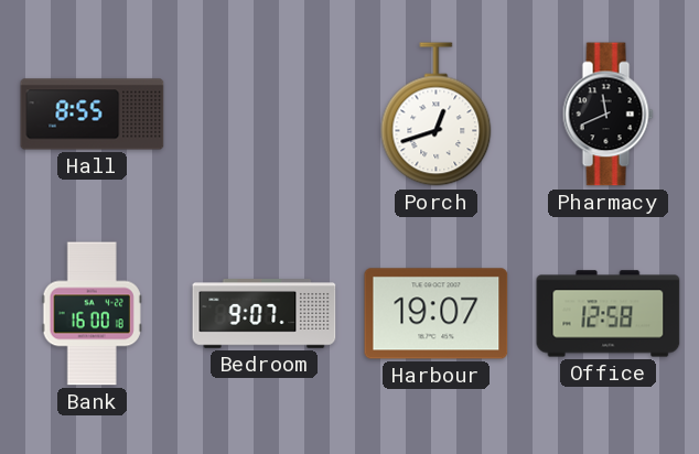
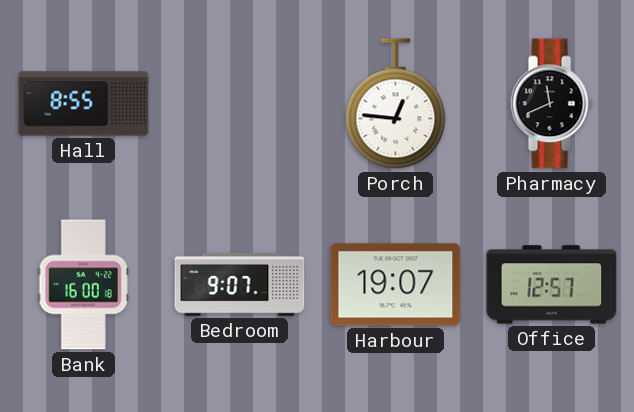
Porch: 12:42 -> 12:46 (396, 104)
Office: 12:58 -> 12:57 (552, 285)
